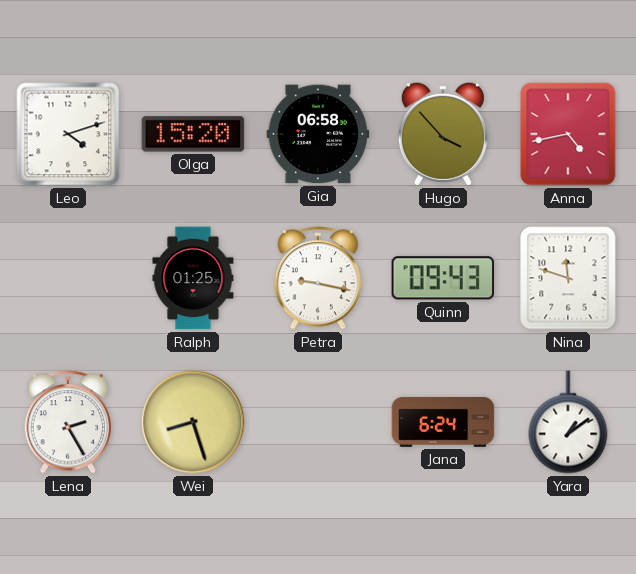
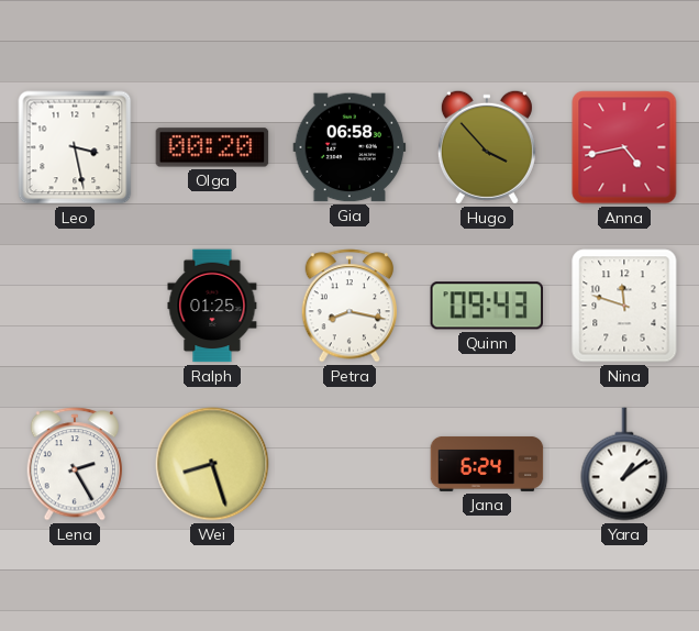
Leo: 4:12 -> 3:28 (75, 147)
Olga: 15:20 -> 00:20 (212, 147)
Petra: 9:17 -> 8:17 (349, 306)
